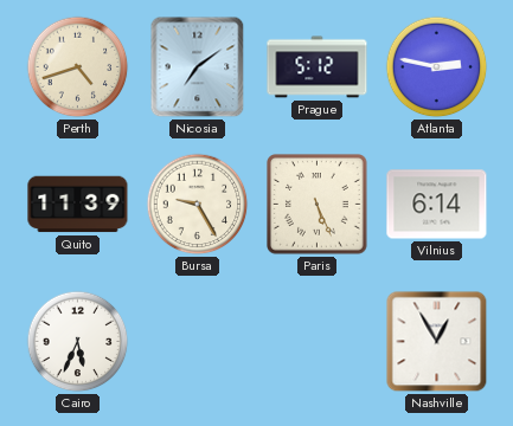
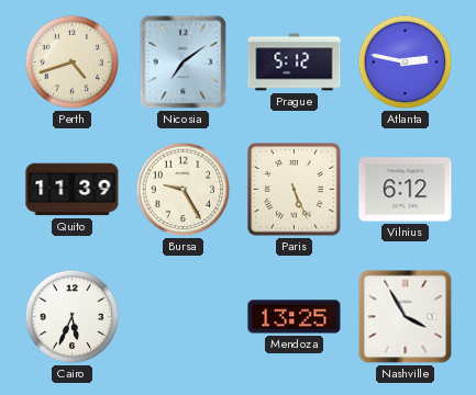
Vilnius: 6:14 -> 6:12 (406, 190)
Mendoza: none -> 13:25 (295, 317)
Nashville: 12:55 -> 3:55 (406, 317)
